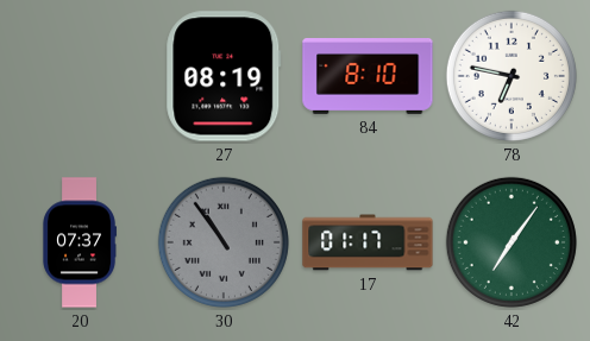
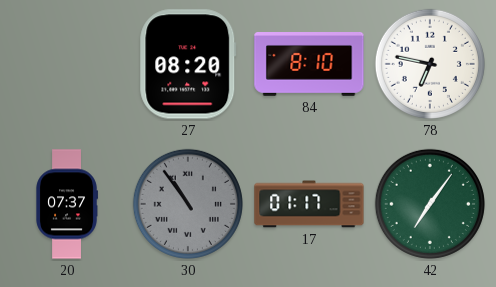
27: 08:19 -> 08:20 (188, 64)
